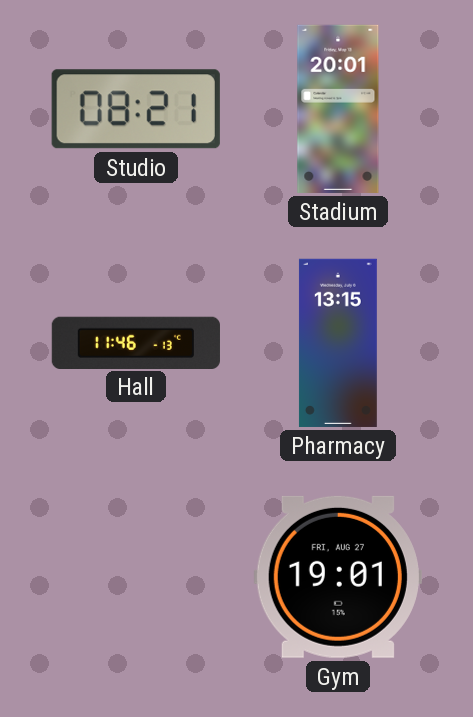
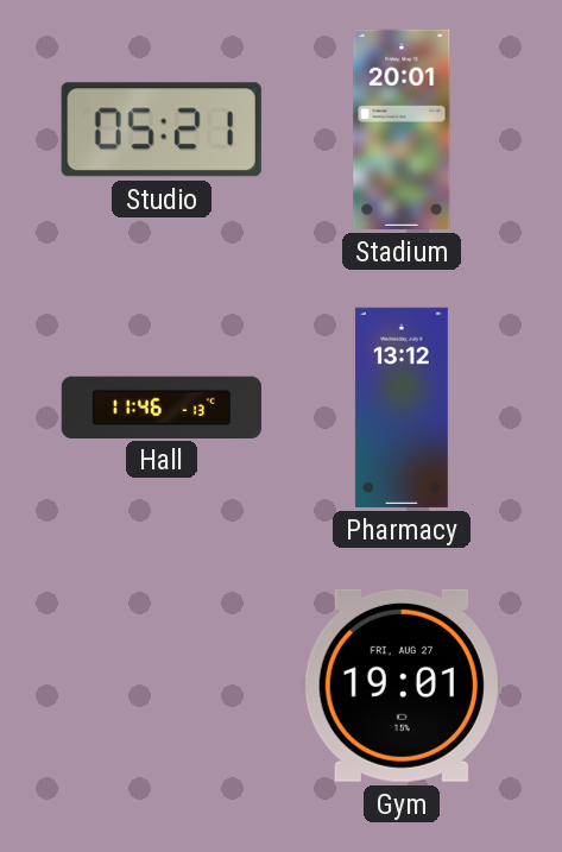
Studio: 08:21 -> 05:21 (162, 130)
Pharmacy: 13:15 -> 13:12 (402, 408)
